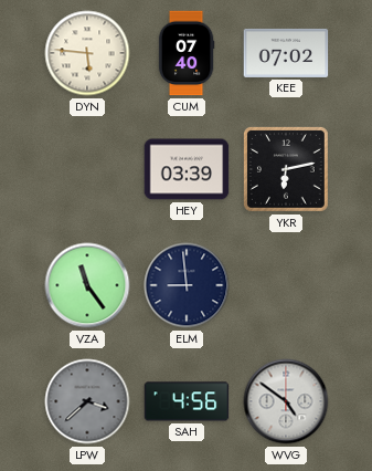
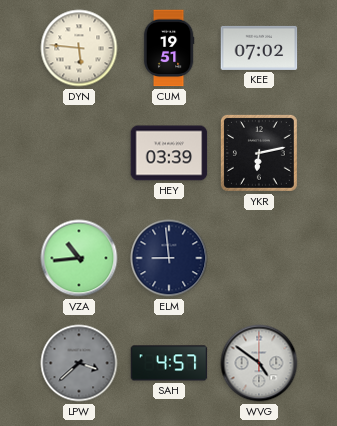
CUM: 07:40 -> 19:51 (169, 48)
VZA: 11:24 -> 10:44 (79, 258)
SAH: 4:56 -> 4:57 (169, 363)
